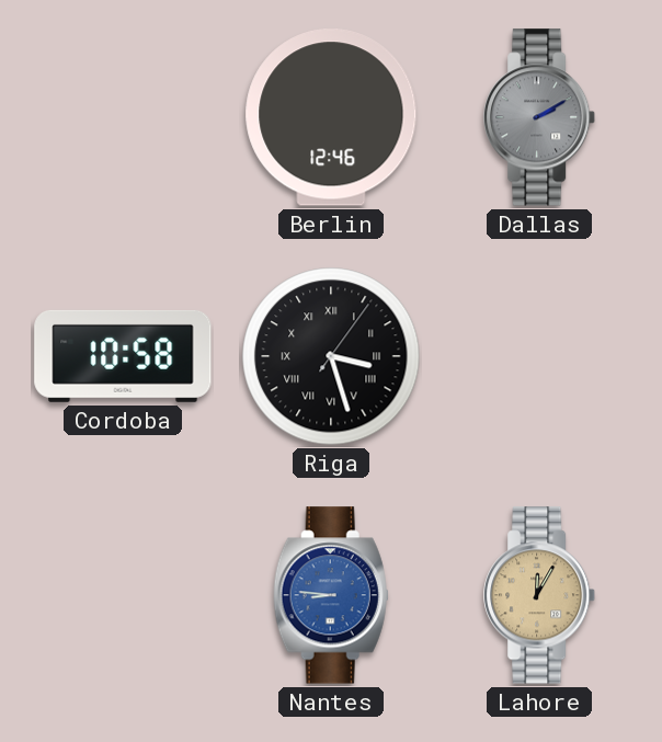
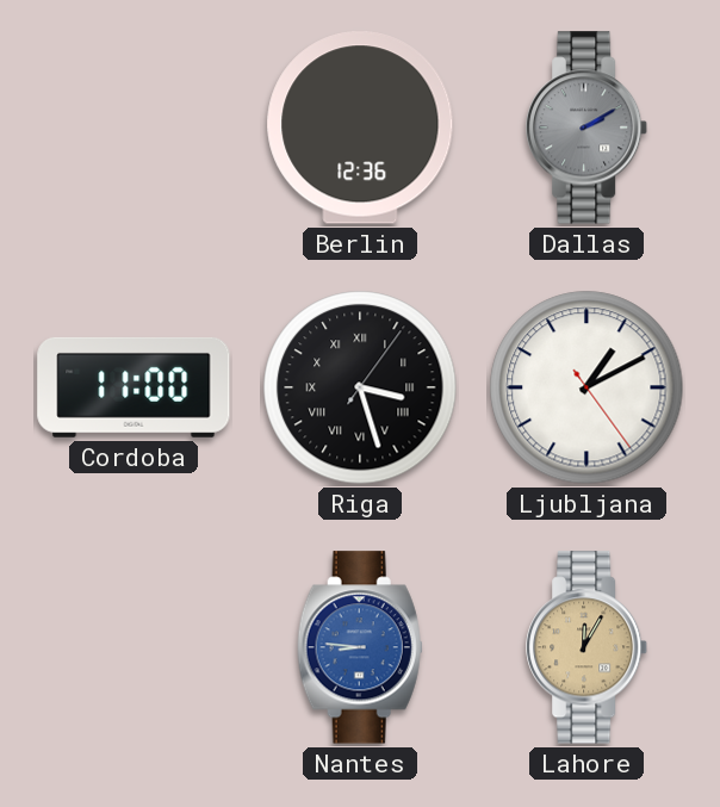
Berlin: 12:46 -> 12:36 (360, 128)
Cordoba: 10:58 -> 11:00 (134, 387)
Ljubljana: none -> 1:10 (586, 387)
